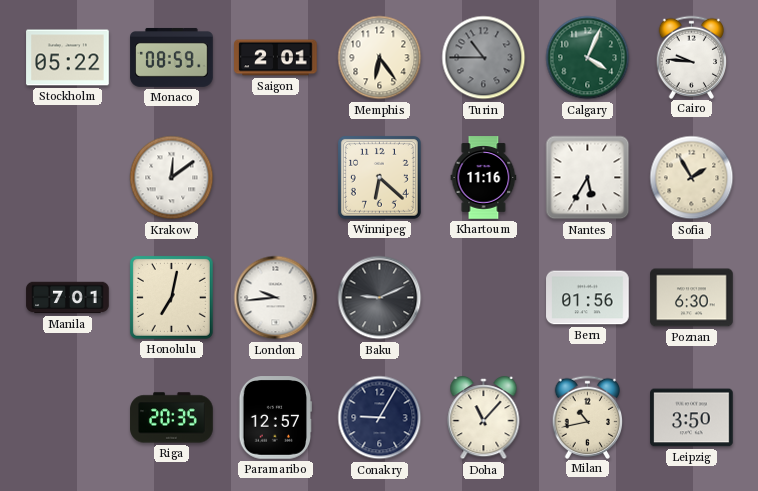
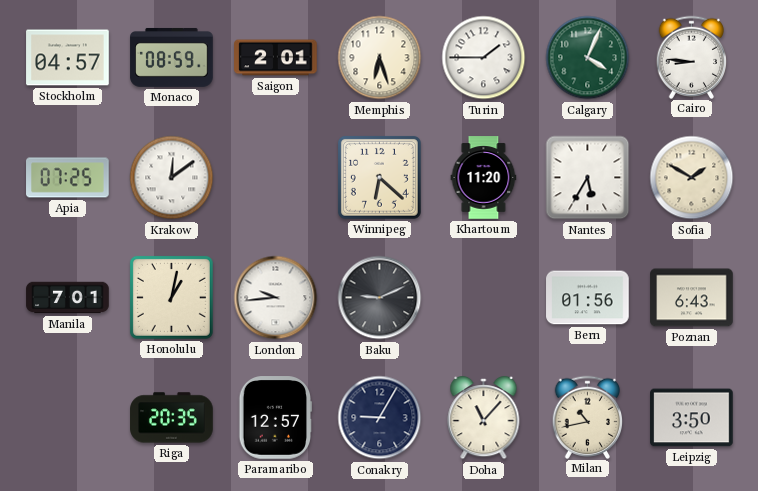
Stockholm: 05:22 -> 04:57 (68, 58)
Memphis: 6:24 -> 6:27 (380, 58)
Turin: 10:45 -> 1:45 (484, 58)
Turin dial: grey -> white (484, 58)
Cairo: 9:46 -> 8:46 (692, 57)
Apia: none -> 07:25 (68, 178)
Khartoum: 11:16 -> 11:20 (484, 178)
Sofia: 1:55 -> 1:50 (692, 178)
Honolulu: 7:02 -> 1:02 (171, 297)
Poznan: 6:30 -> 6:43 (692, 298)
